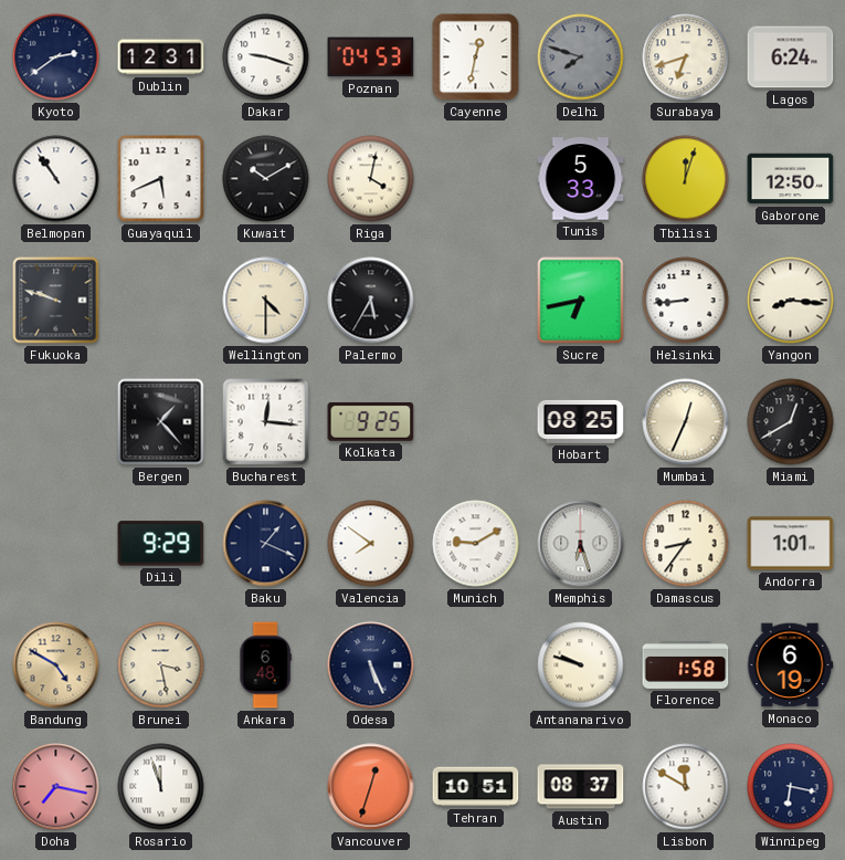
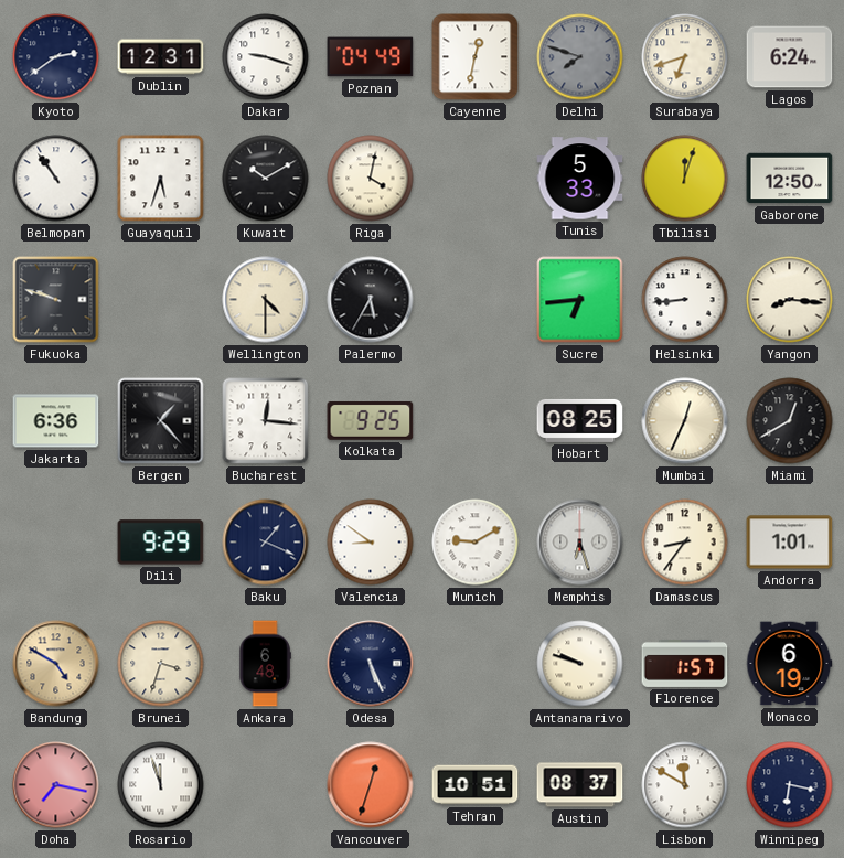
Poznan: 04:53 -> 04:49 (371, 57)
Guayaquil: 5:41 -> 5:33 (161, 179)
Sucre: 6:43 -> 6:44 (580, 300)
Jakarta: none -> 6:36 (56, 421)
Valencia: 7:51 -> 8:51 (371, 543)
Brunei: 3:28 -> 3:33 (161, 664)
Florence: 1:58 -> 1:57 (685, 663)
